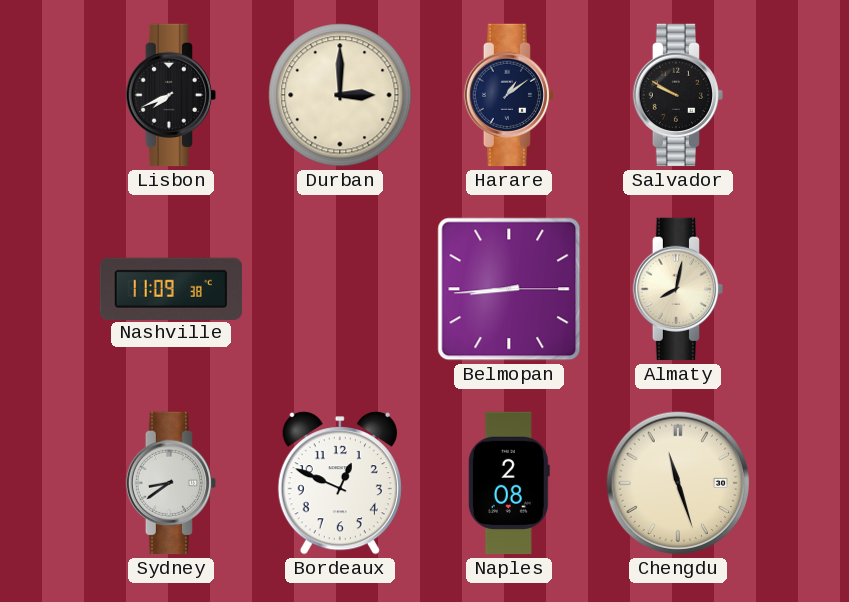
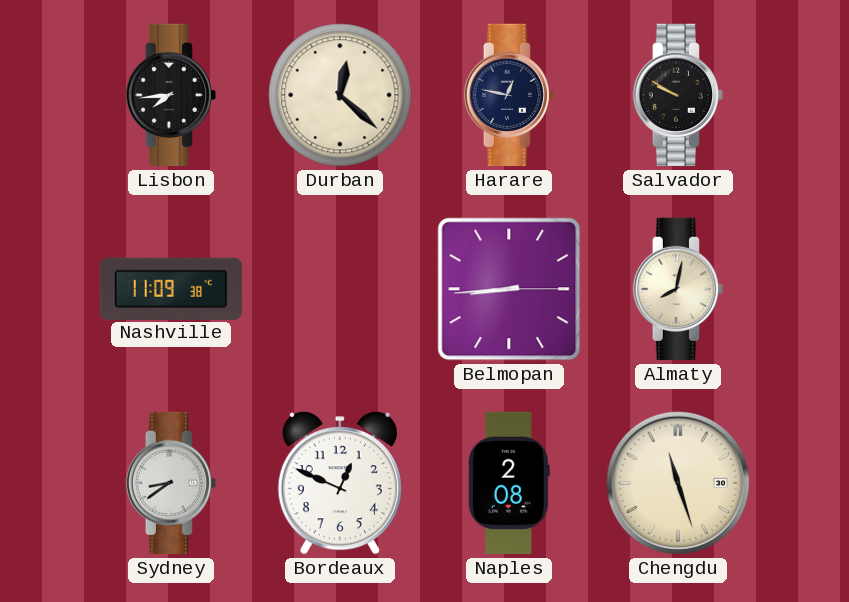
Lisbon: 7:41 -> 7:44 (171, 95)
Durban: 3:00 -> 12:22 (340, 95)
Harare: 1:09 -> 12:47 (509, 95)
